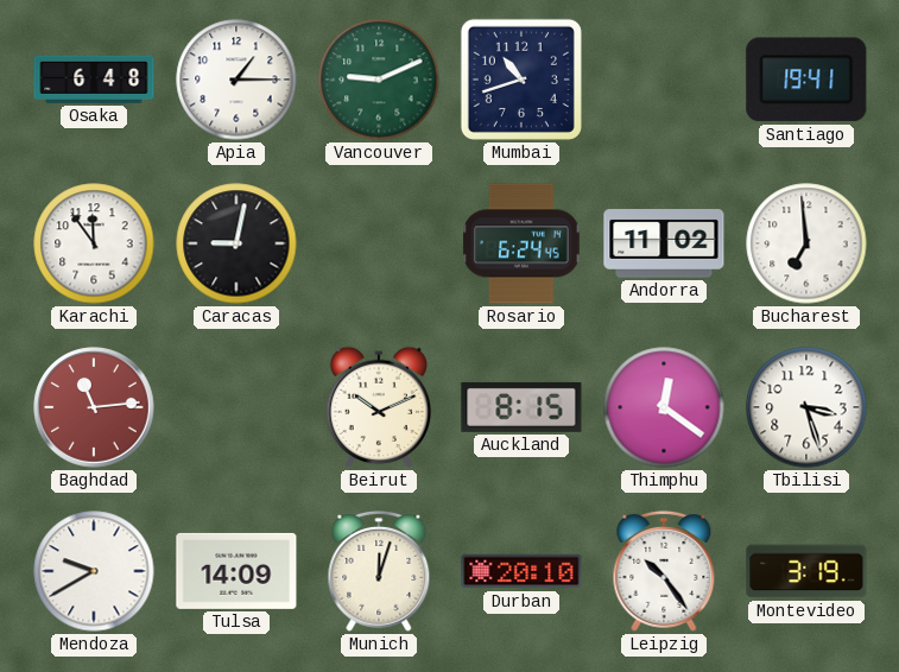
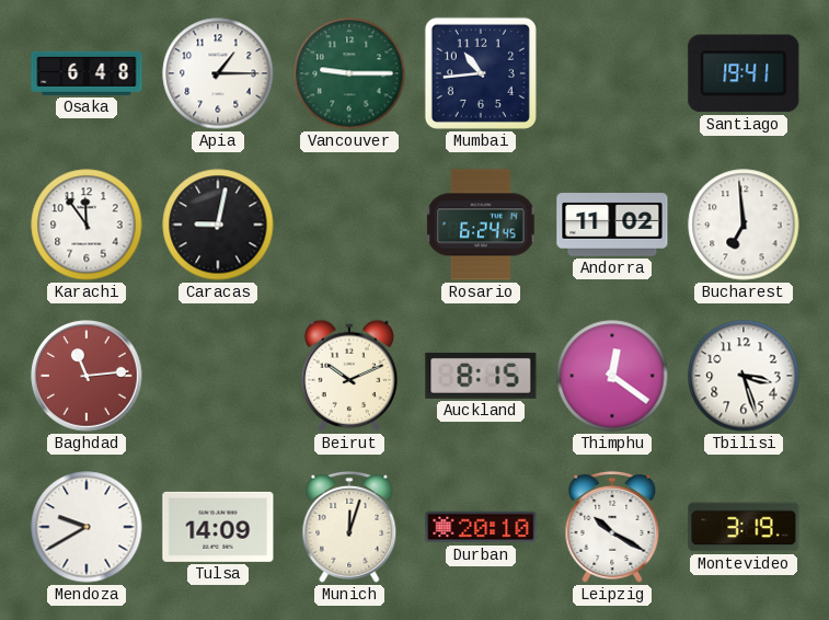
Vancouver: 9:11 -> 9:15 (349, 73)
Mumbai: 10:42 -> 10:44 (481, 73)
Leipzig: 10:24 -> 10:20 (612, 527)
